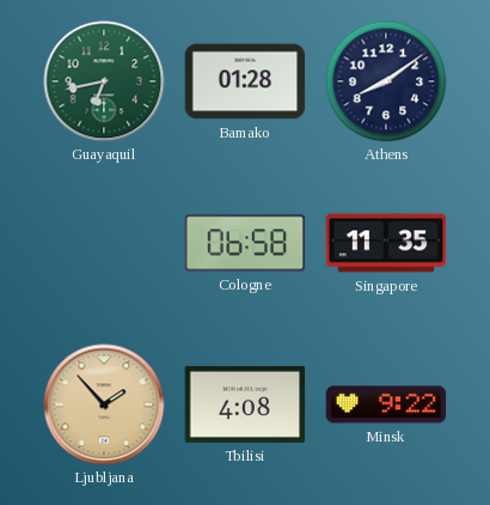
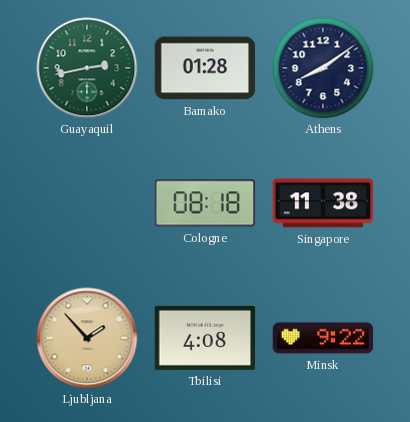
Guayaquil: 6:43 -> 2:43 (87, 68)
Cologne: 06:58 -> 08:18 (205, 203)
Singapore: 11:35 -> 11:38 (323, 203)
